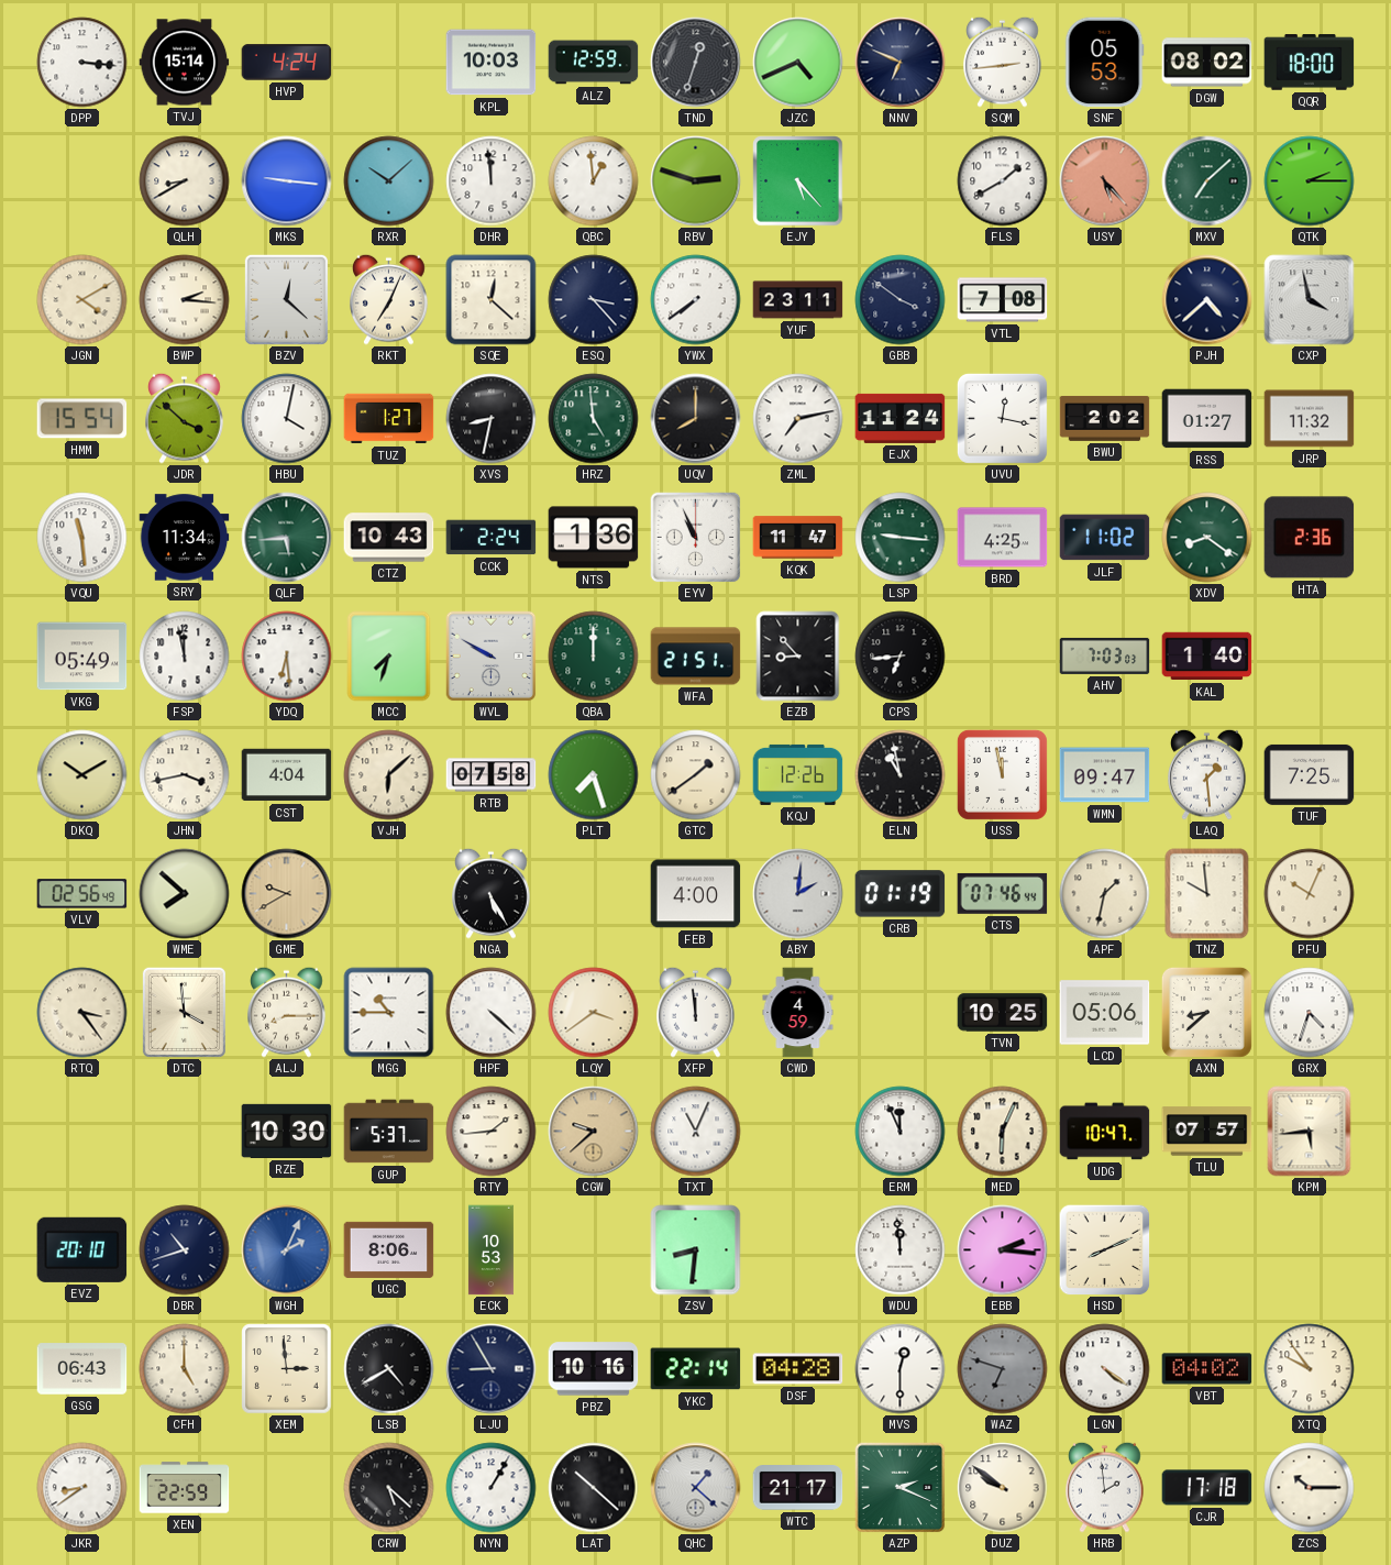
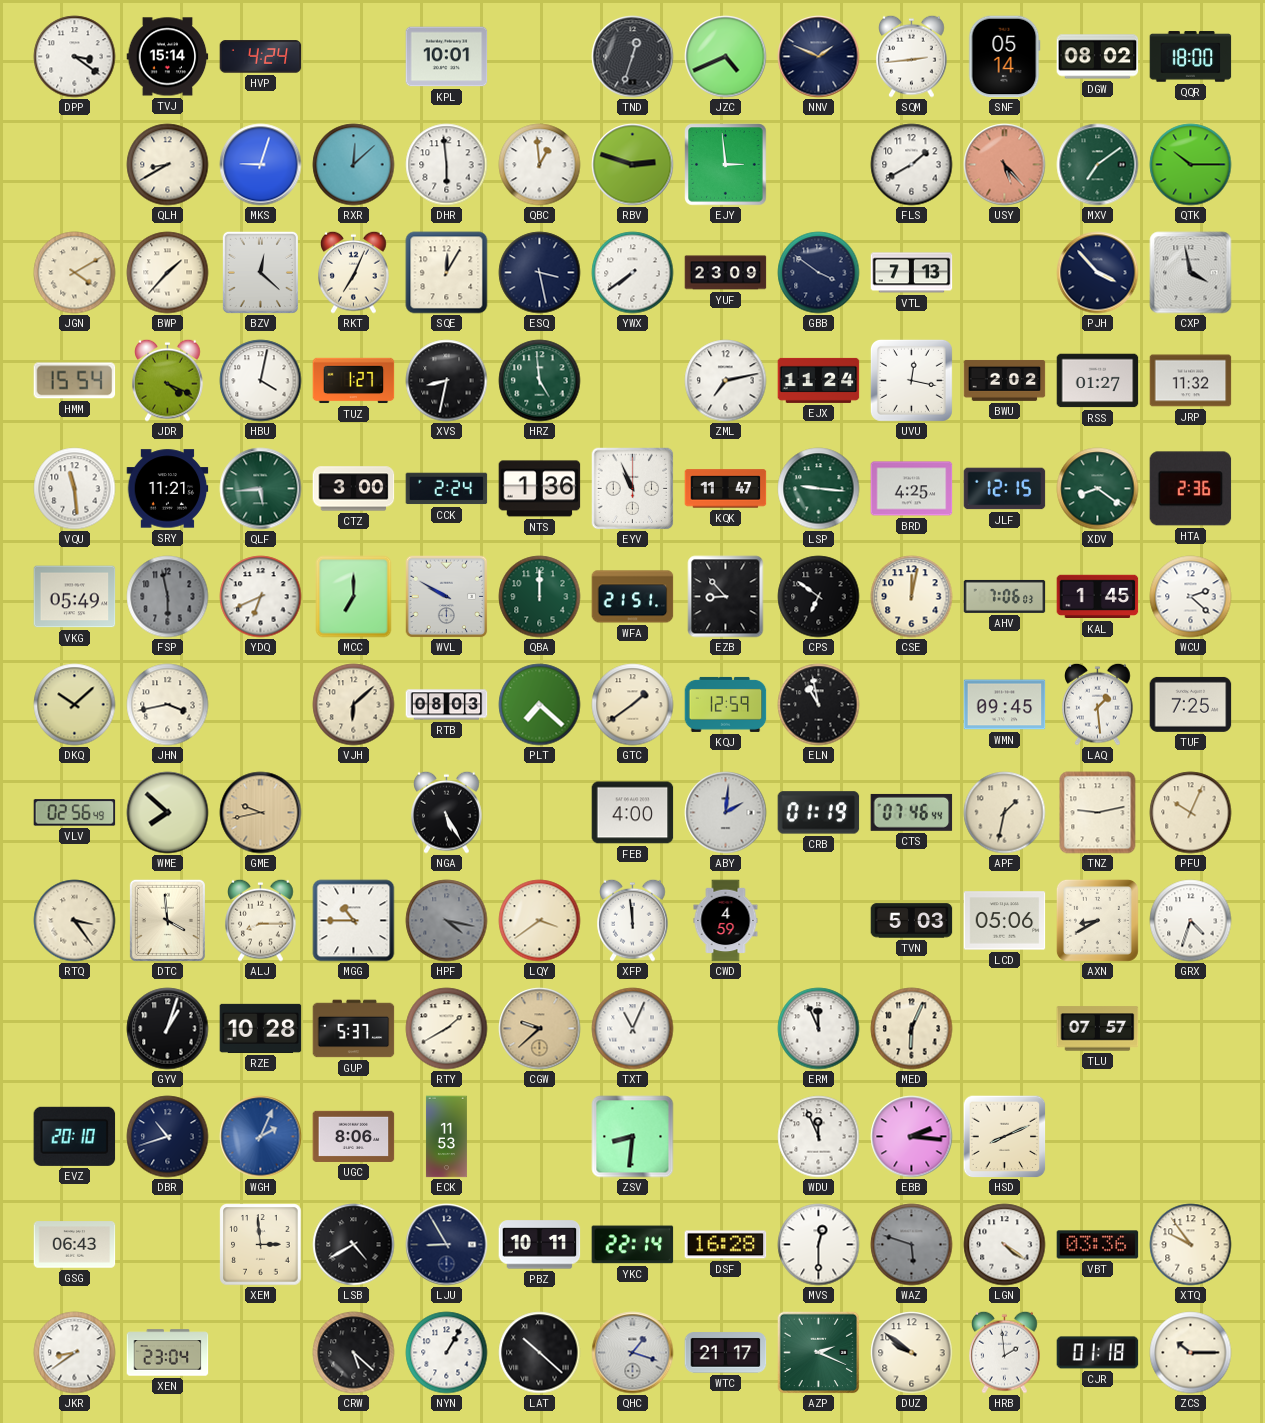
DPP: 3:16 -> 3:21 (75, 57)
KPL: 10:03 -> 10:01 (447, 57)
ALZ: 12:59 -> none (594, 63)
NNV: 6:49 -> 1:49 (819, 57)
SNF: 05:53 -> 05:14 (1004, 57)
MKS: 9:16 -> 9:03 (261, 165)
RXR: 10:08 -> 12:08 (354, 165)
DHR: 11:59 -> 5:59 (447, 165)
EJY: 5:23 -> 2:59 (726, 165)
MXV: 7:08 -> 7:09 (1098, 165)
QTK: 2:15 -> 10:15 (1191, 165)
BWP: 2:16 -> 1:37 (168, 273)
SQE: 12:22 -> 12:05 (447, 273)
ESQ: 3:23 -> 3:28 (540, 273)
YUF: 23:11 -> 23:09 (726, 273)
VTL: 7:08 -> 7:13 (912, 273)
PJH: 4:38 -> 3:53 (1098, 273)
JDR: 3:52 -> 4:19 (168, 380)
UQV: 8:00 -> none (696, 419)
SRY: 11:34 -> 11:21 (168, 489)
CTZ: 10:43 -> 3:00 (354, 489)
JLF: 11:02 -> 12:15 (1005, 489)
FSP: 11:58 -> 5:58 (168, 597)
FSP dial: white -> grey (168, 597)
YDQ: 6:29 -> 6:41 (261, 597)
MCC: 7:33 -> 7:00 (354, 597)
CPS: 6:44 -> 6:51 (819, 597)
CSE: none -> 12:02 (912, 597)
AHV: 7:03 -> 7:06 (1005, 596)
KAL: 1:40 -> 1:45 (1098, 597)
WCU: none -> 2:22 (1191, 597)
DKQ: 10:10 -> 10:08 (75, 705)
CST: 4:04 -> none (287, 775)
RTB: 07:58 -> 08:03 (447, 705)
PLT: 7:27 -> 7:22 (540, 705)
KQJ: 12:26 -> 12:59 (726, 704)
USS: 11:58 -> none (1002, 774)
WMN: 09:47 -> 09:45 (1005, 705)
GME: 9:40 -> 9:43 (261, 813)
TNZ: 9:59 -> 9:13 (1098, 813)
HPF: 4:22 -> 4:17 (447, 921)
HPF dial: white -> grey (447, 921)
TVN: 10:25 -> 5:03 (912, 921)
AXN: 8:38 -> 8:40 (1097, 920)
GYV: none -> 1:03 (168, 1029)
RZE: 10:30 -> 10:28 (261, 1028)
RTY: 1:44 -> 1:40 (447, 1029)
UDG: 10:47 -> none (1105, 1132)
KPM: 5:44 -> none (1310, 1132)
ECK: 10:53 -> 11:53 (446, 1137)
WDU: 11:59 -> 11:56 (819, 1137)
CFH: 5:00 -> none (185, 1369)
PBZ: 10:16 -> 10:11 (540, 1245)
DSF: 04:28 -> 16:28 (726, 1245)
WAZ: 6:48 -> 5:48 (912, 1245)
VBT: 04:02 -> 03:36 (1098, 1245)
XEN: 22:59 -> 23:04 (168, 1353)
QHC: 1:22 -> 1:18 (633, 1353)
CJR: 17:18 -> 01:18 (1098, 1353)
